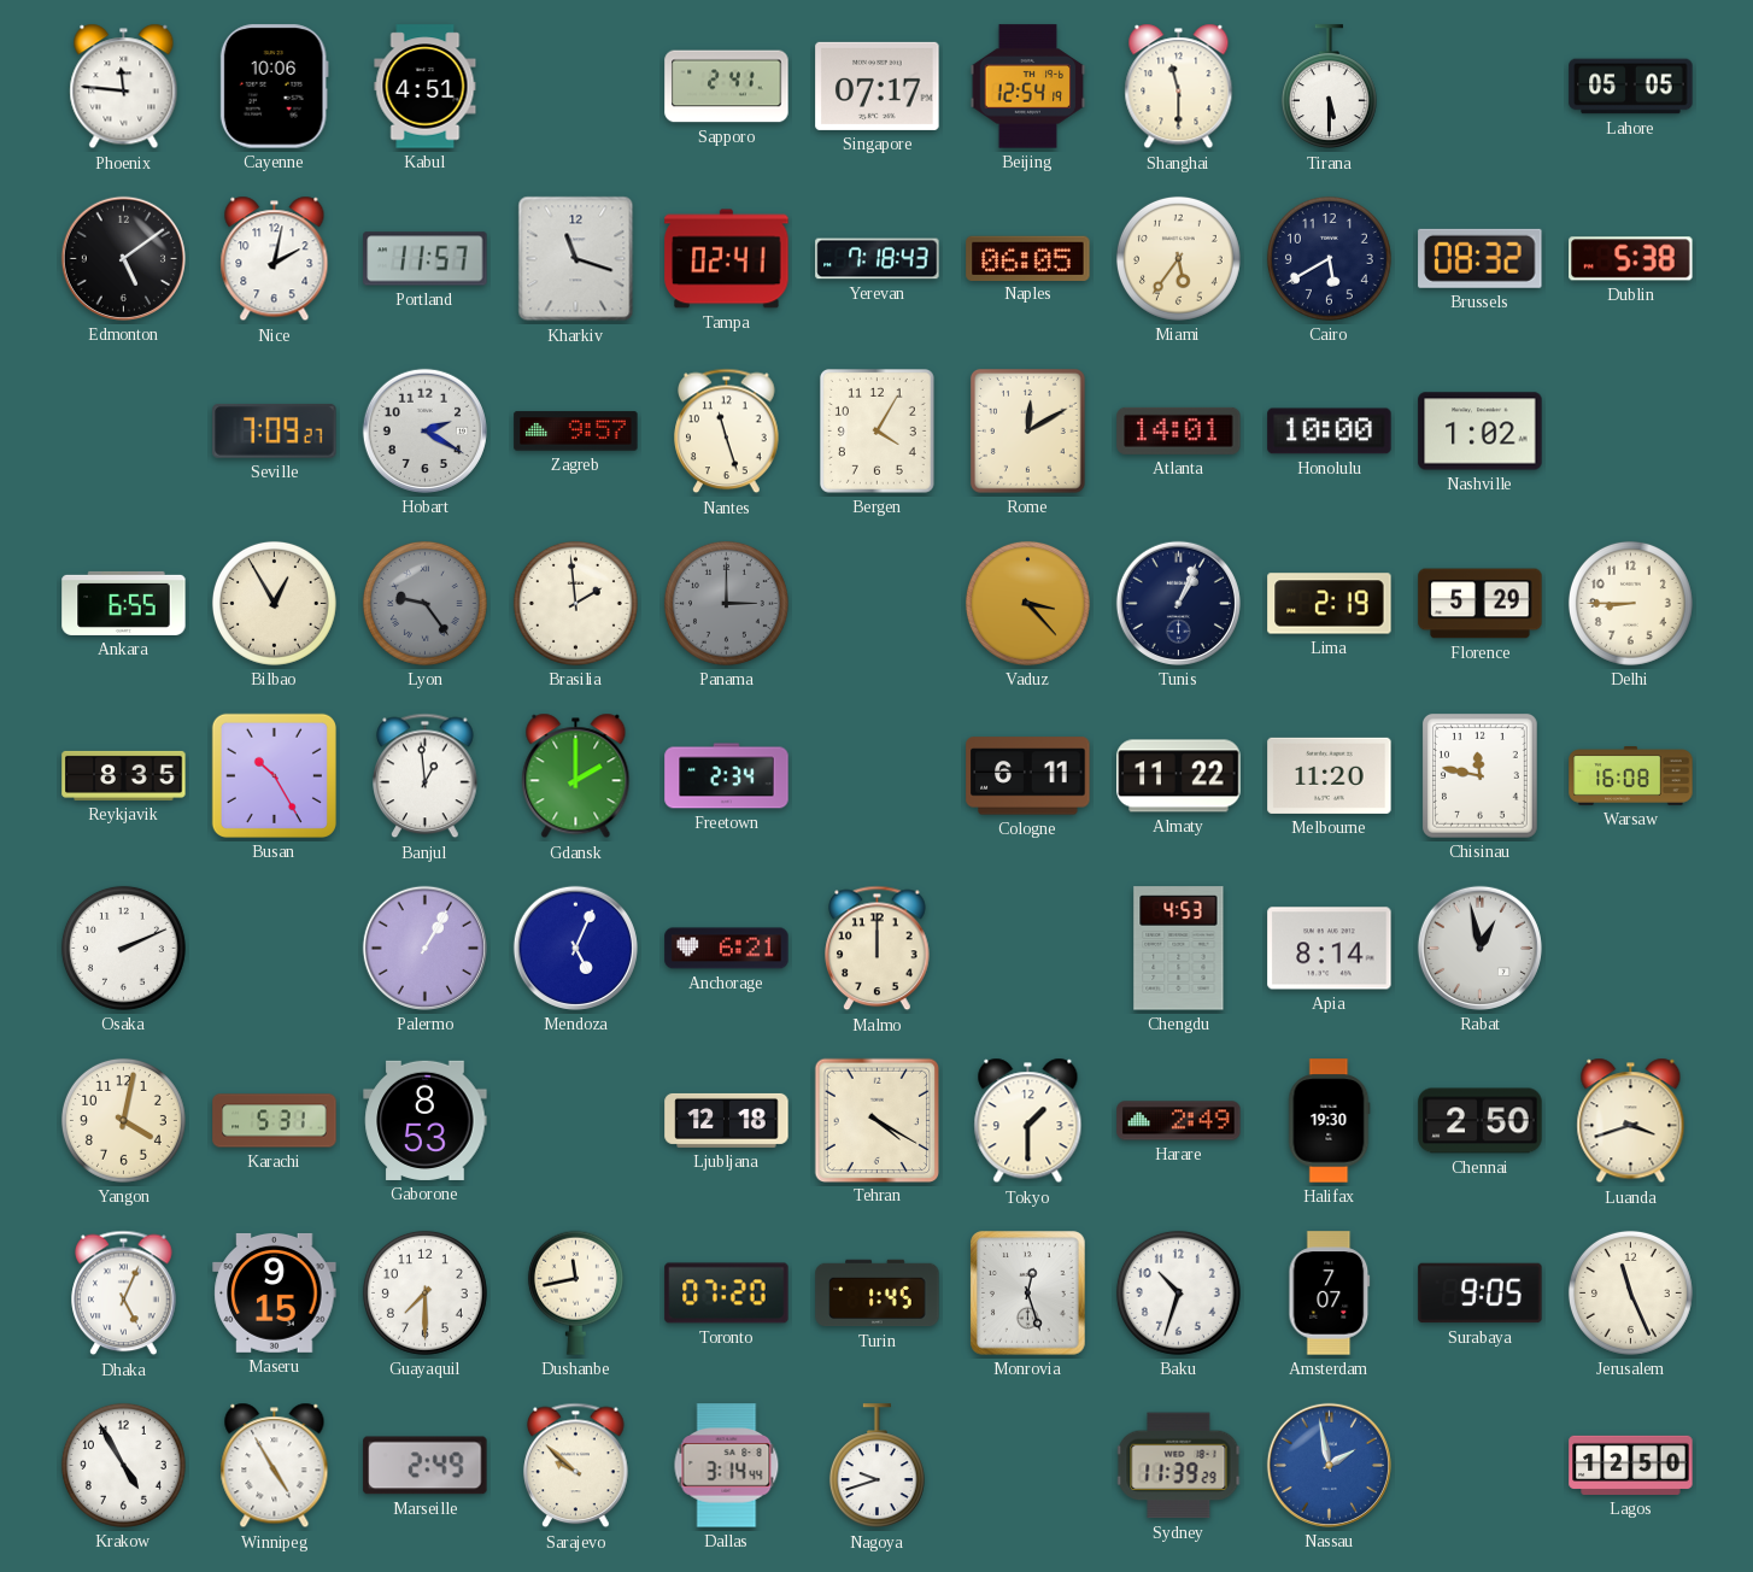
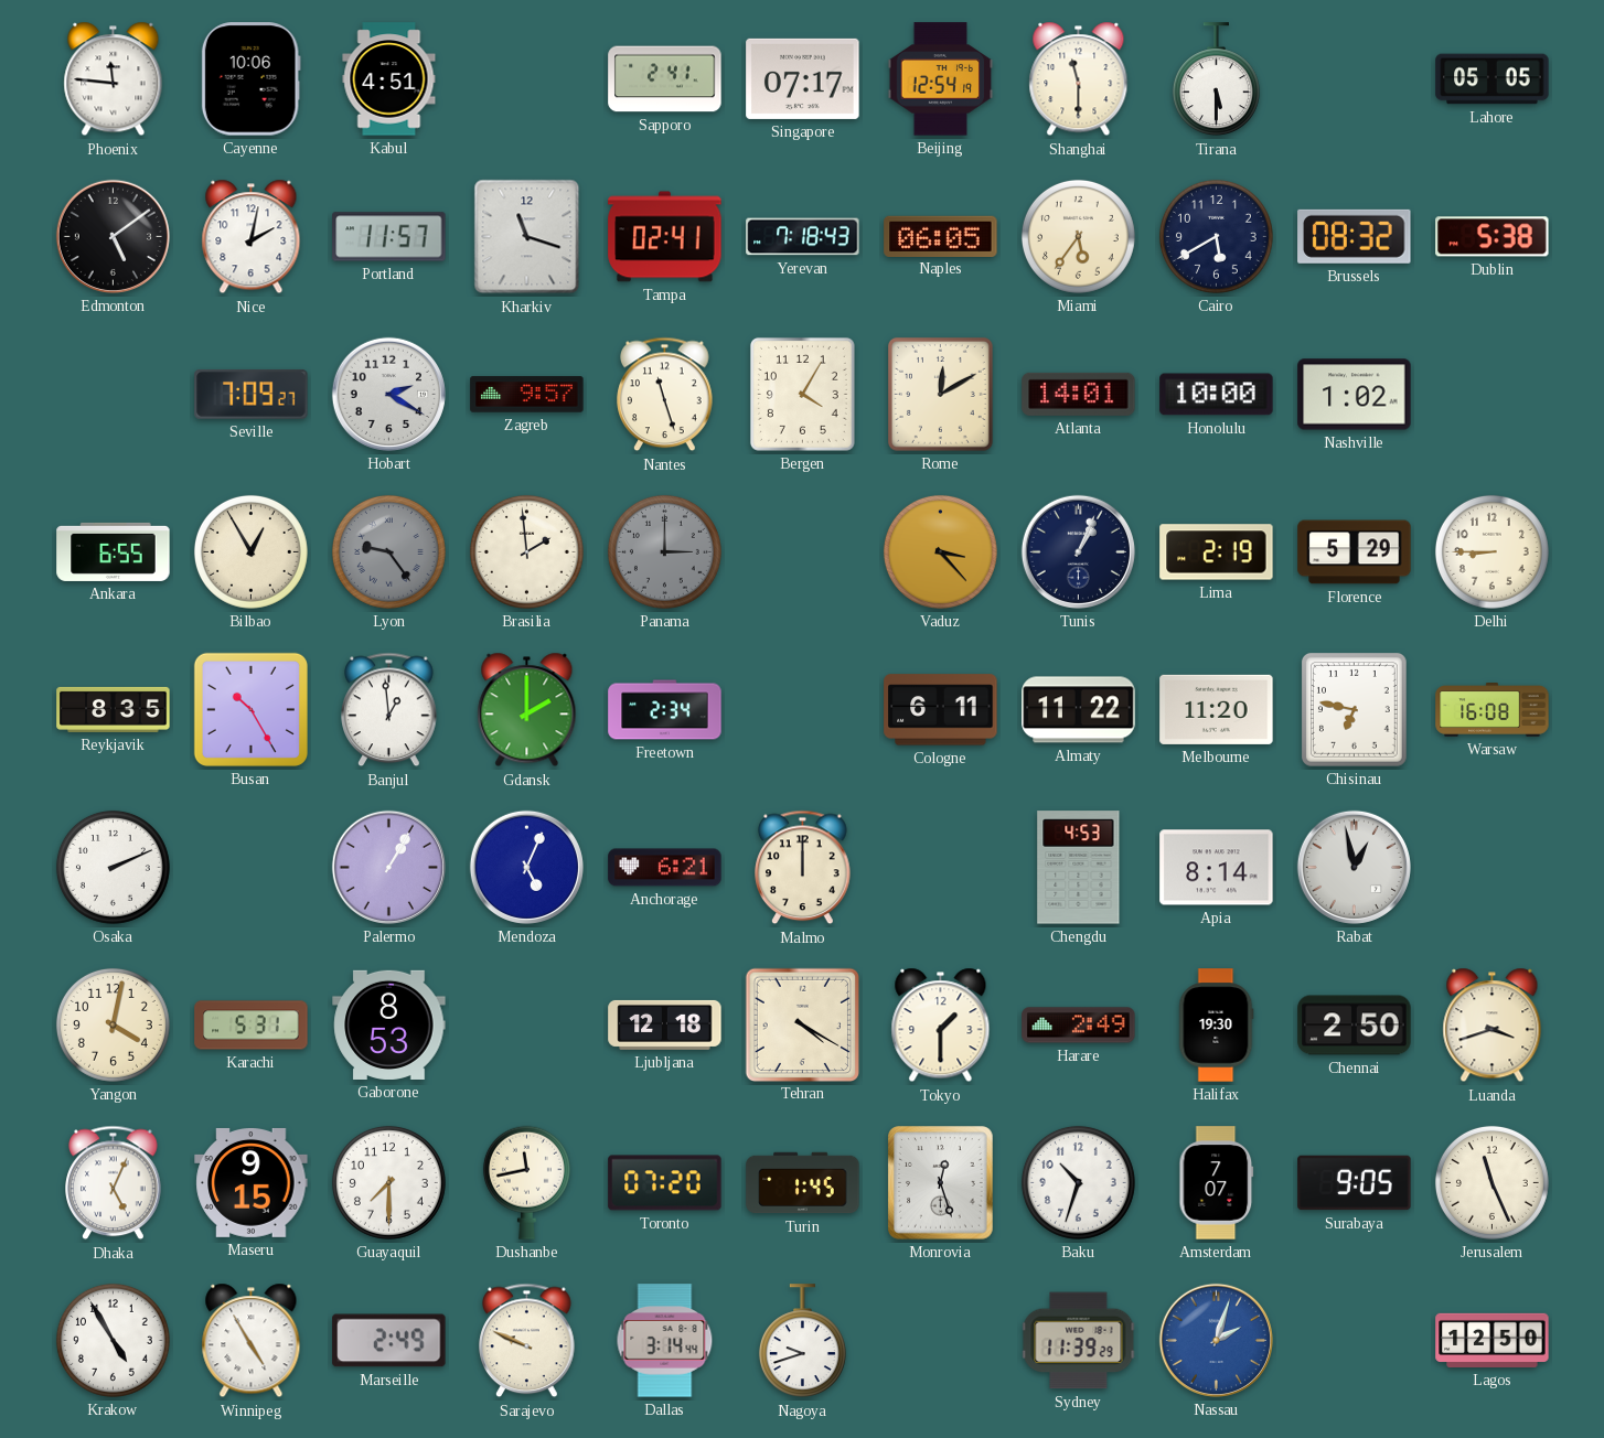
Chisinau: 11:47 -> 6:47 (1354, 709)
Sarajevo: 9:52 -> 9:49 (527, 1341)
Nassau: 1:58 -> 2:03 (1216, 1340)
